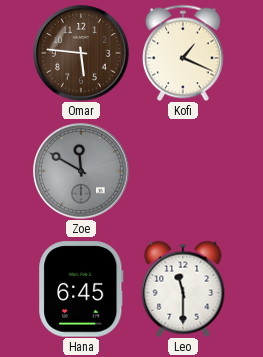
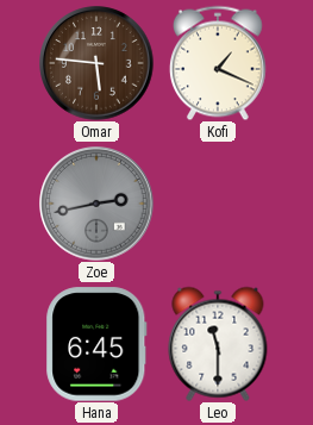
Zoe: 11:50 -> 2:43 (96, 204)
